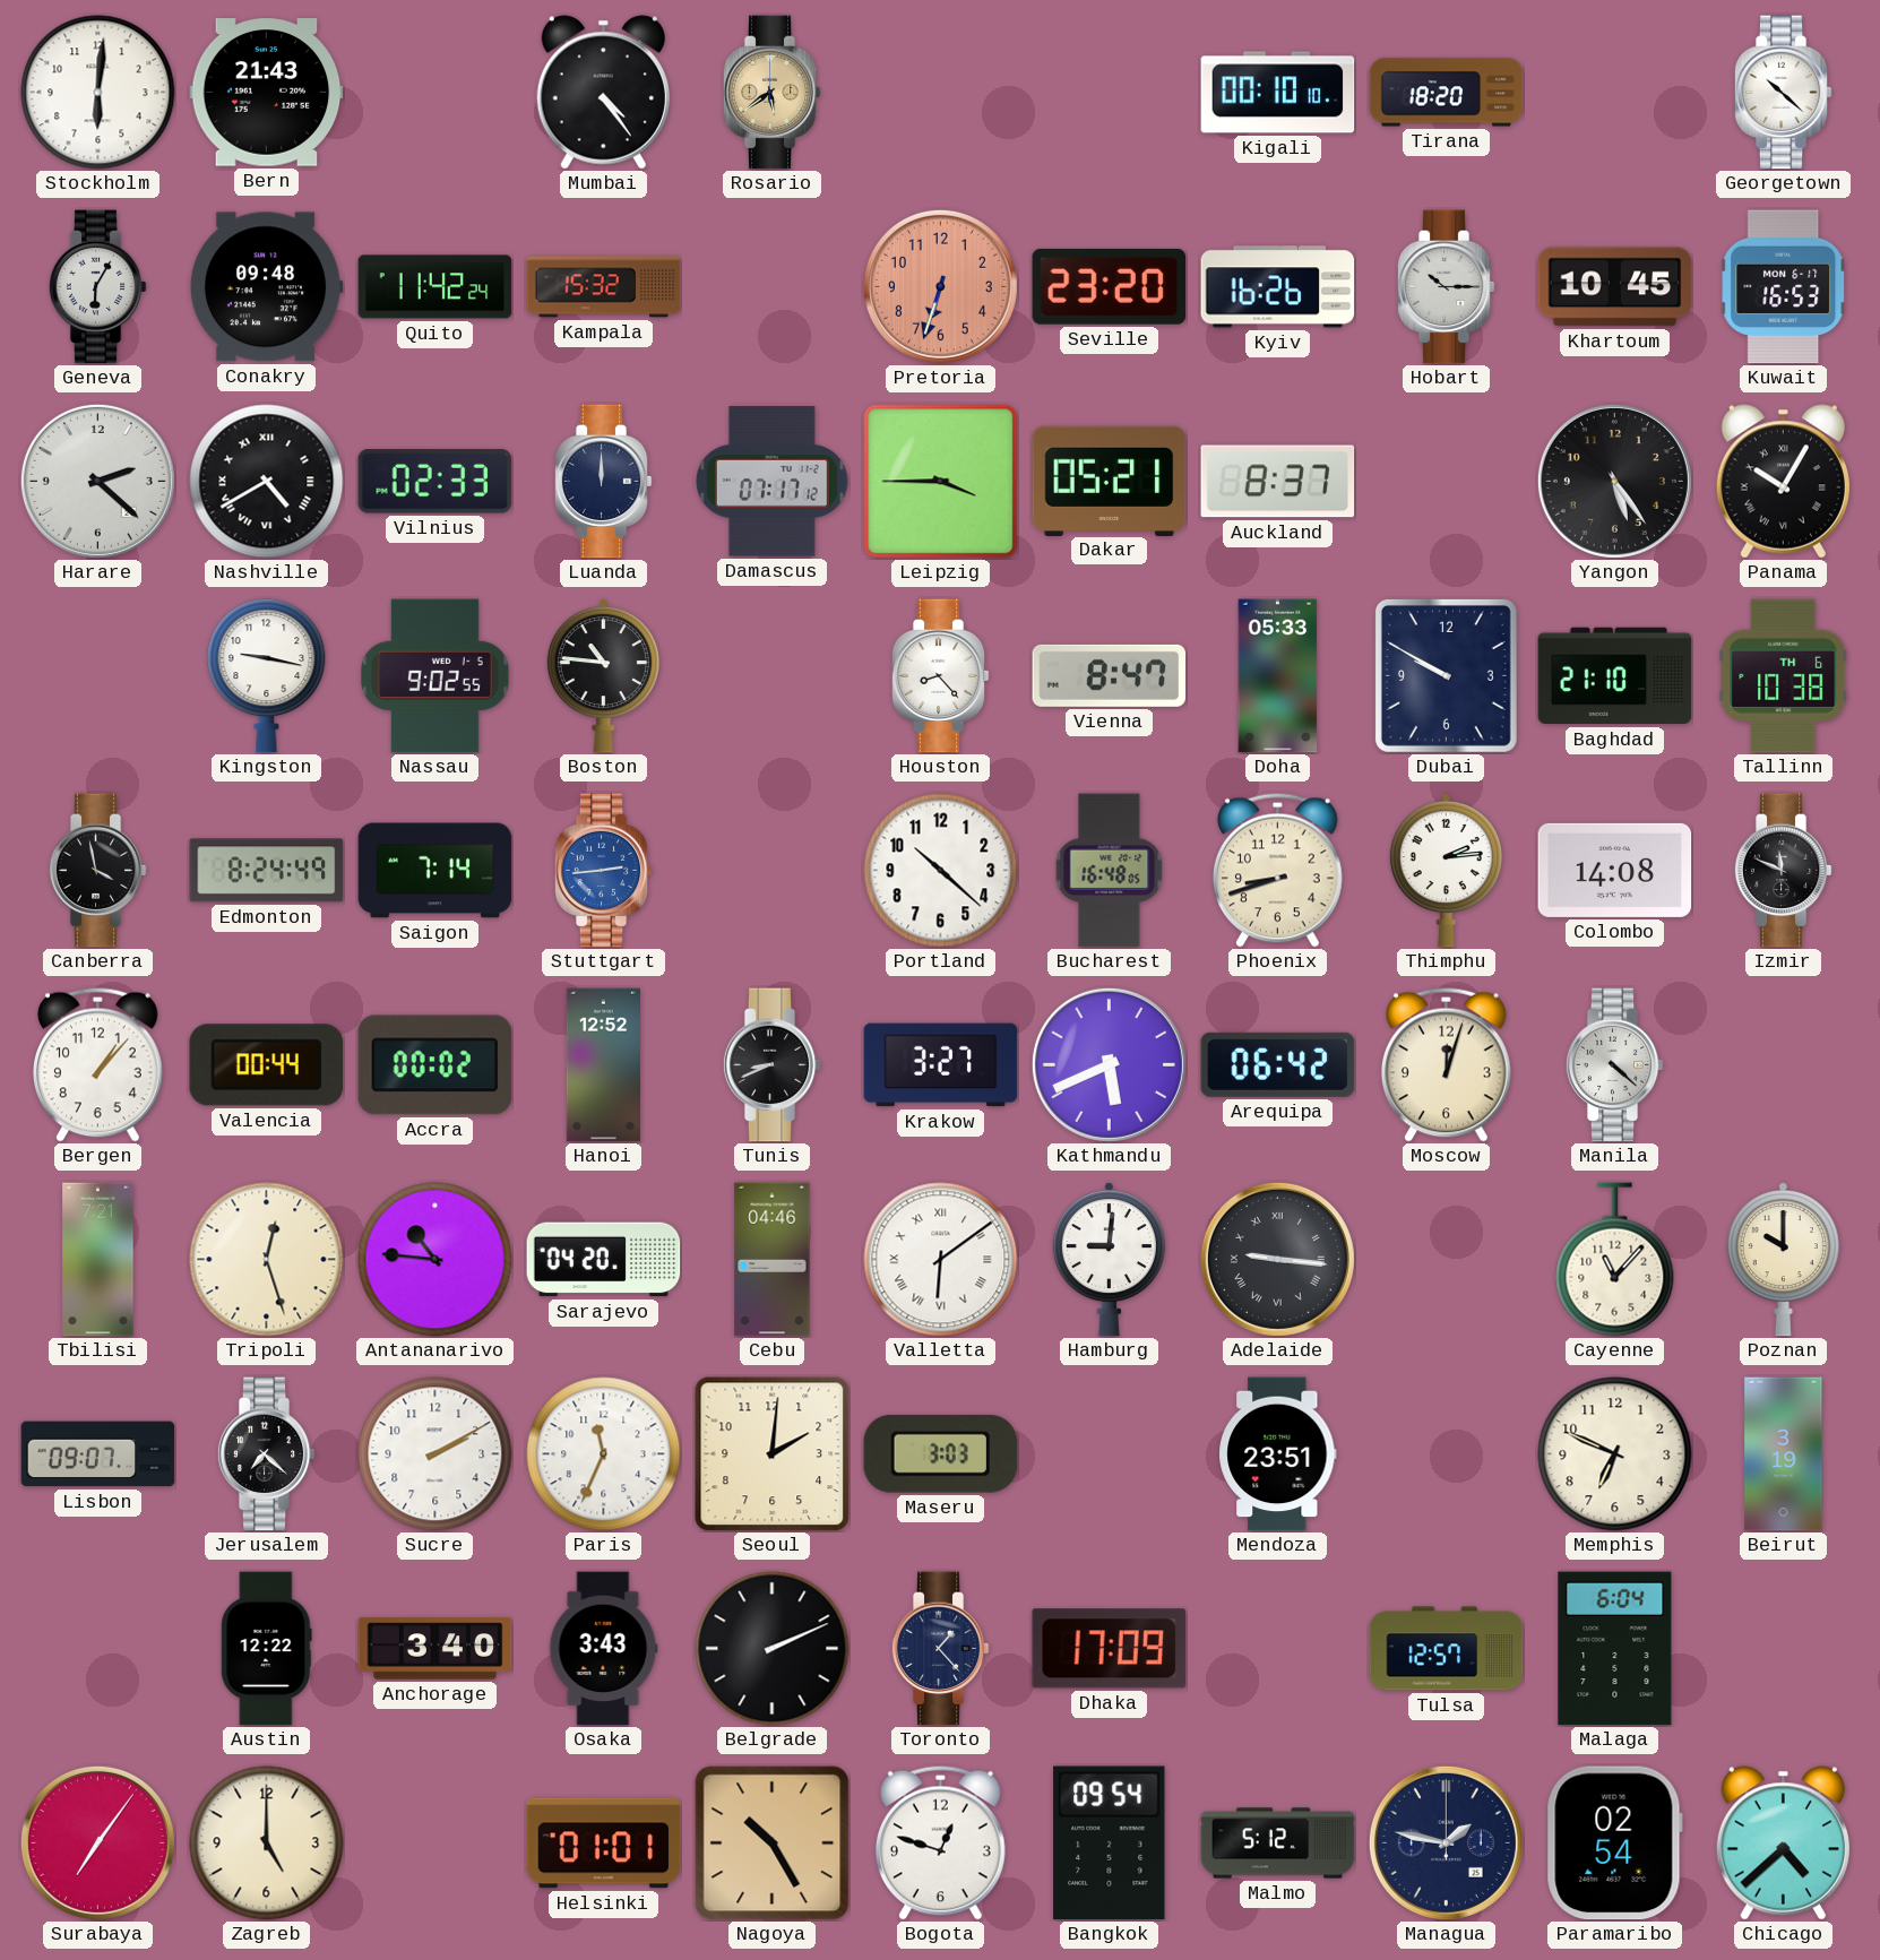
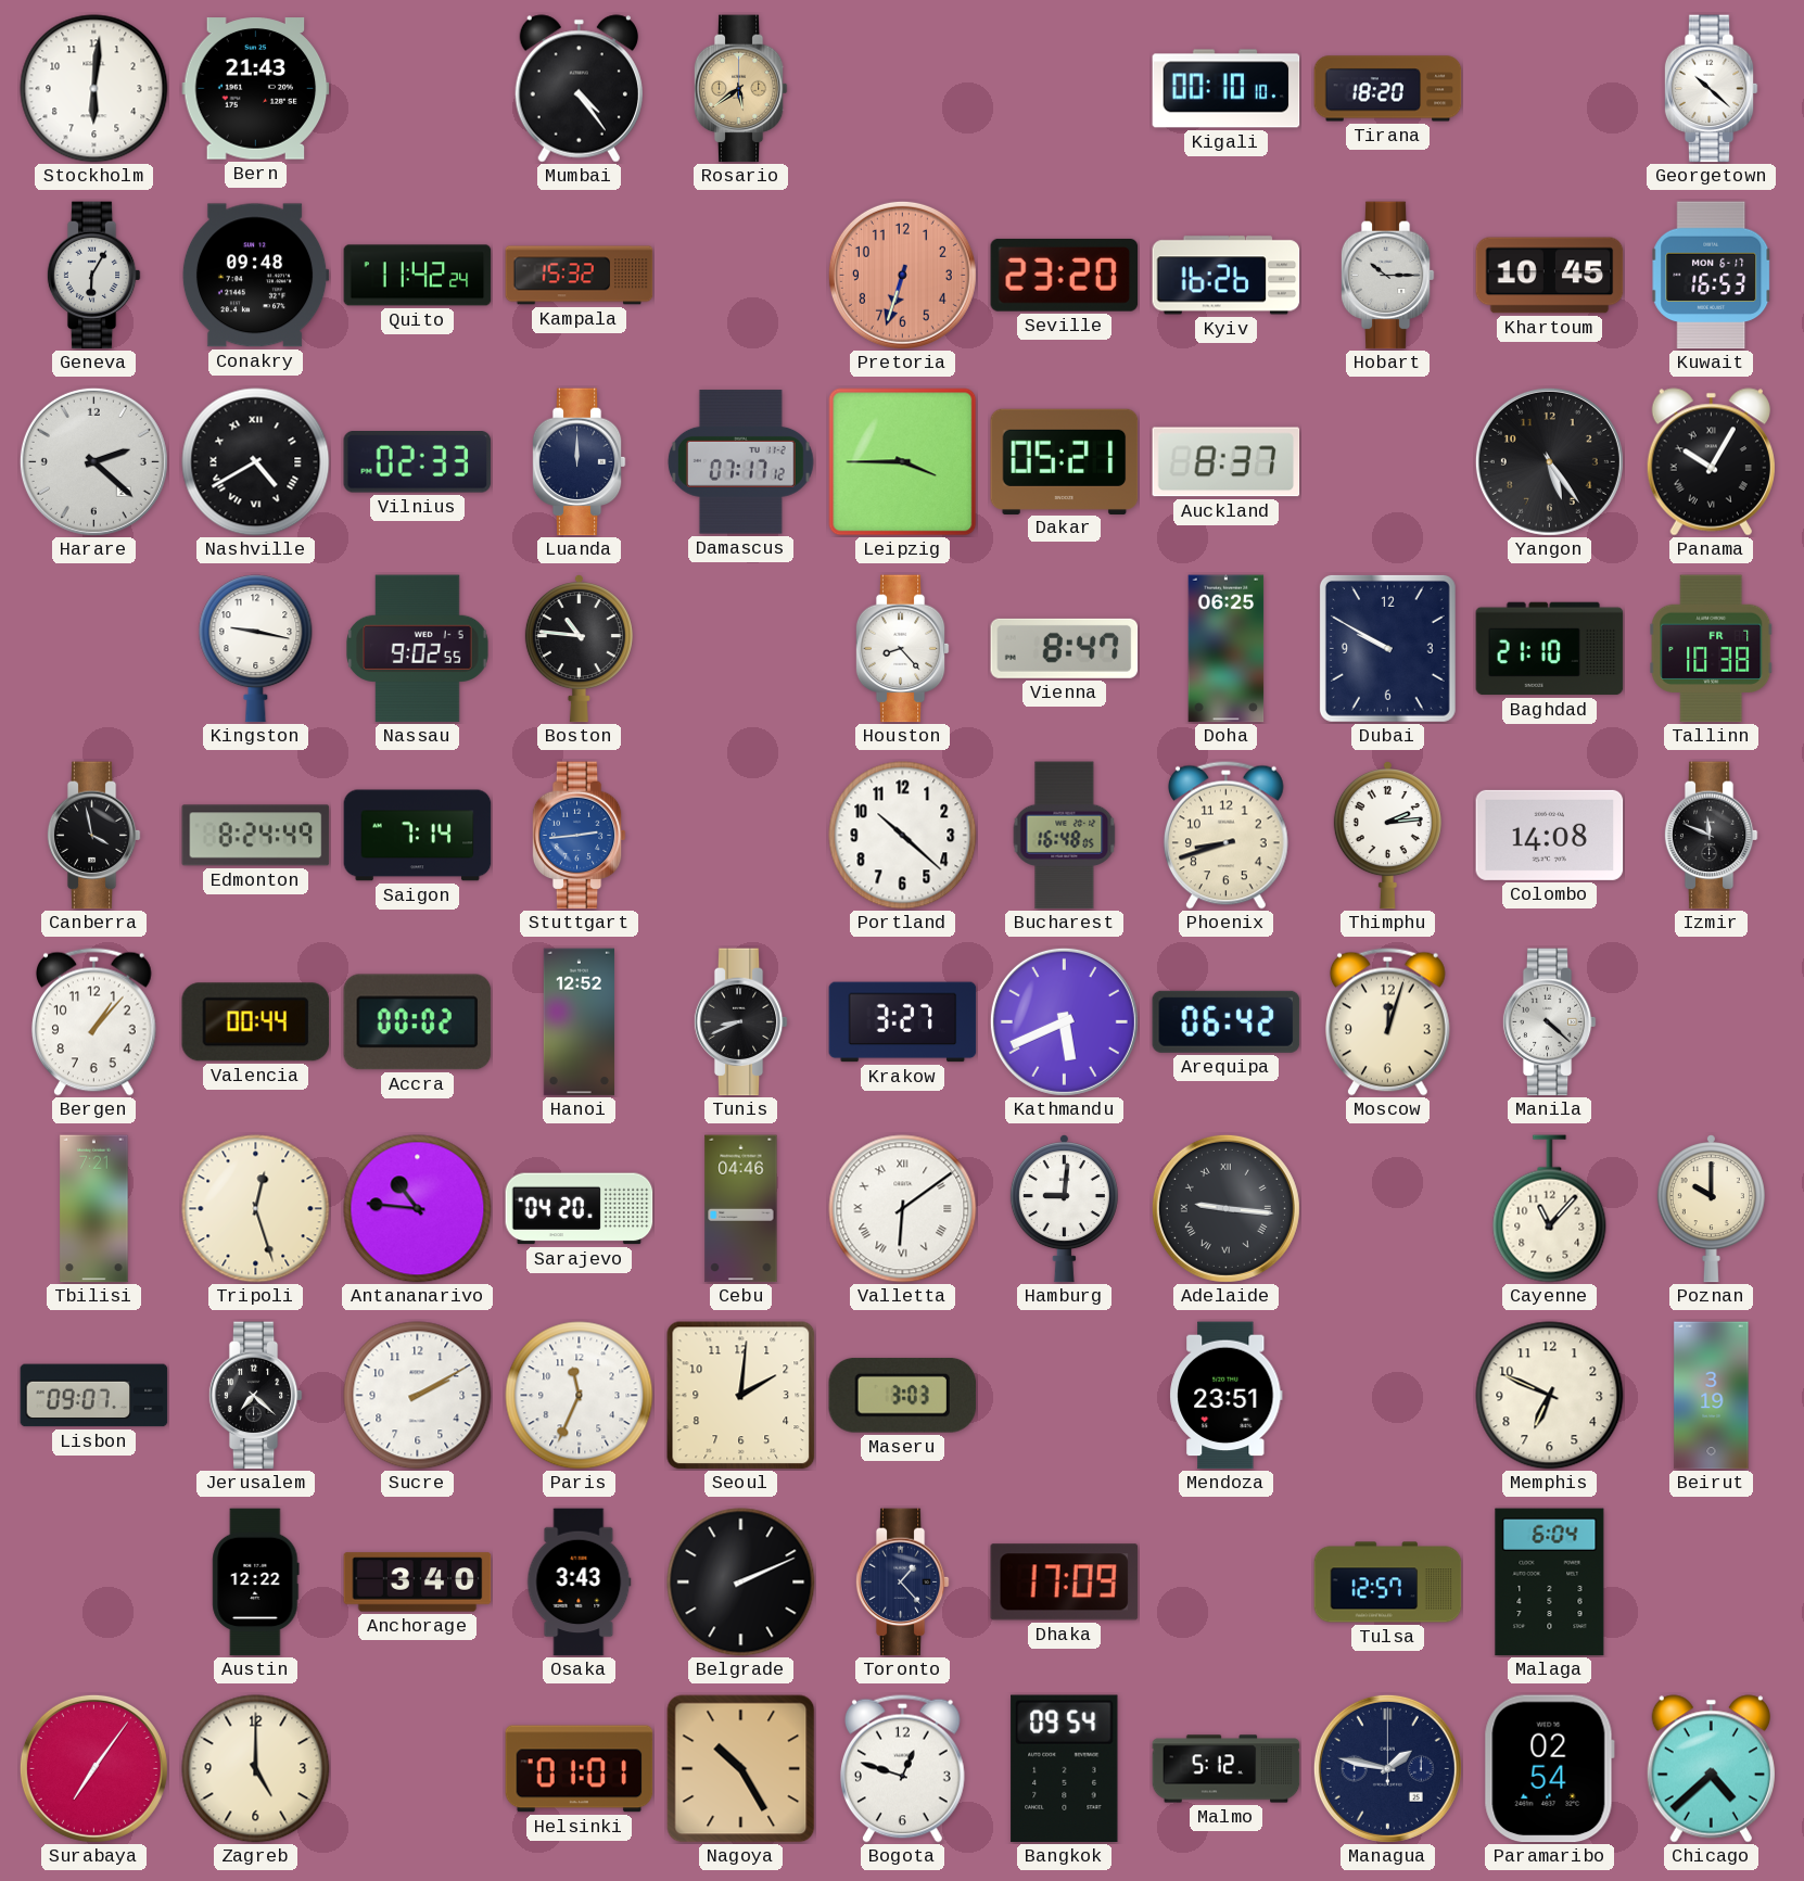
Doha: 05:33 -> 06:25 (1227, 649)
Tallinn date: TH 6 -> FR 7 (1712, 649)
